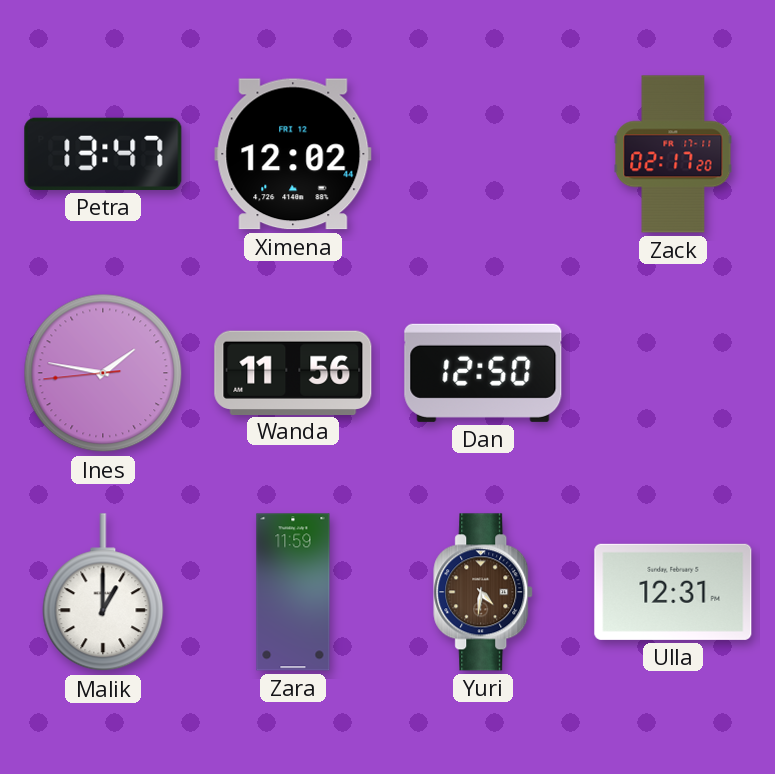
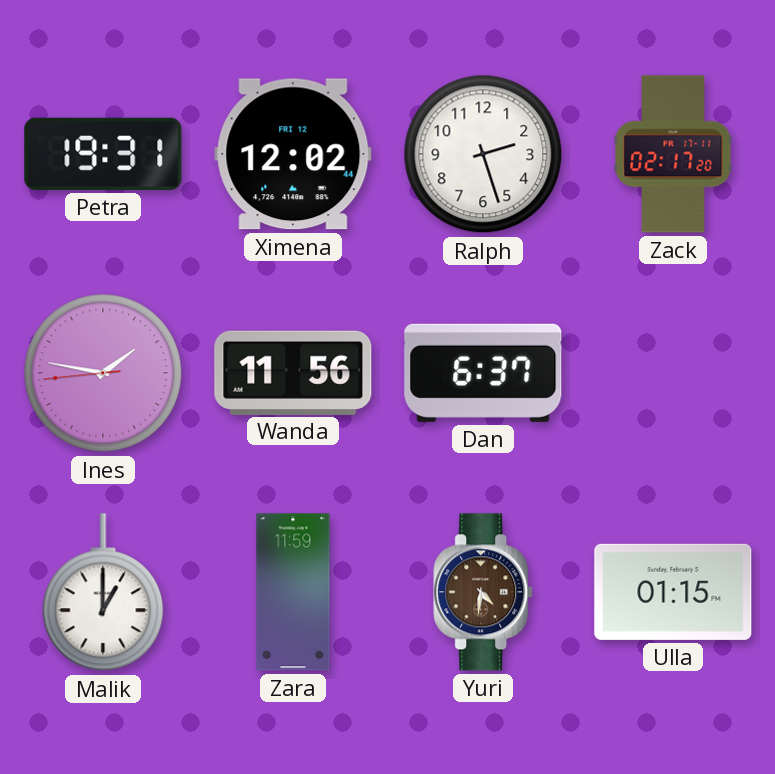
Petra: 13:47 -> 19:31 (103, 154)
Ralph: none -> 2:27 (483, 154)
Dan: 12:50 -> 6:37 (483, 373)
Ulla: 12:31 -> 01:15 (673, 592)
